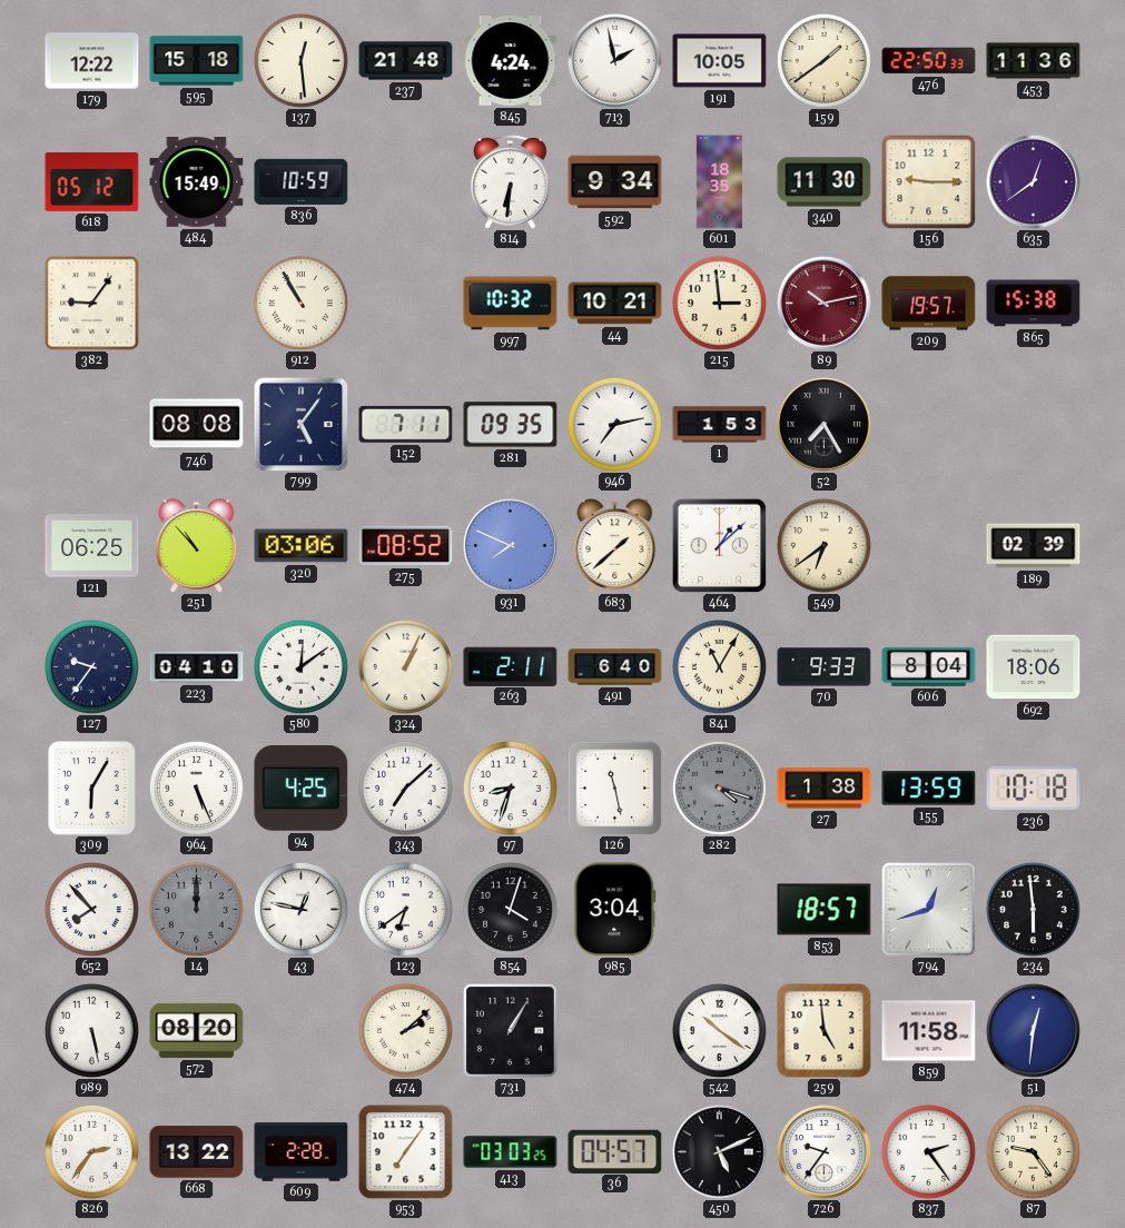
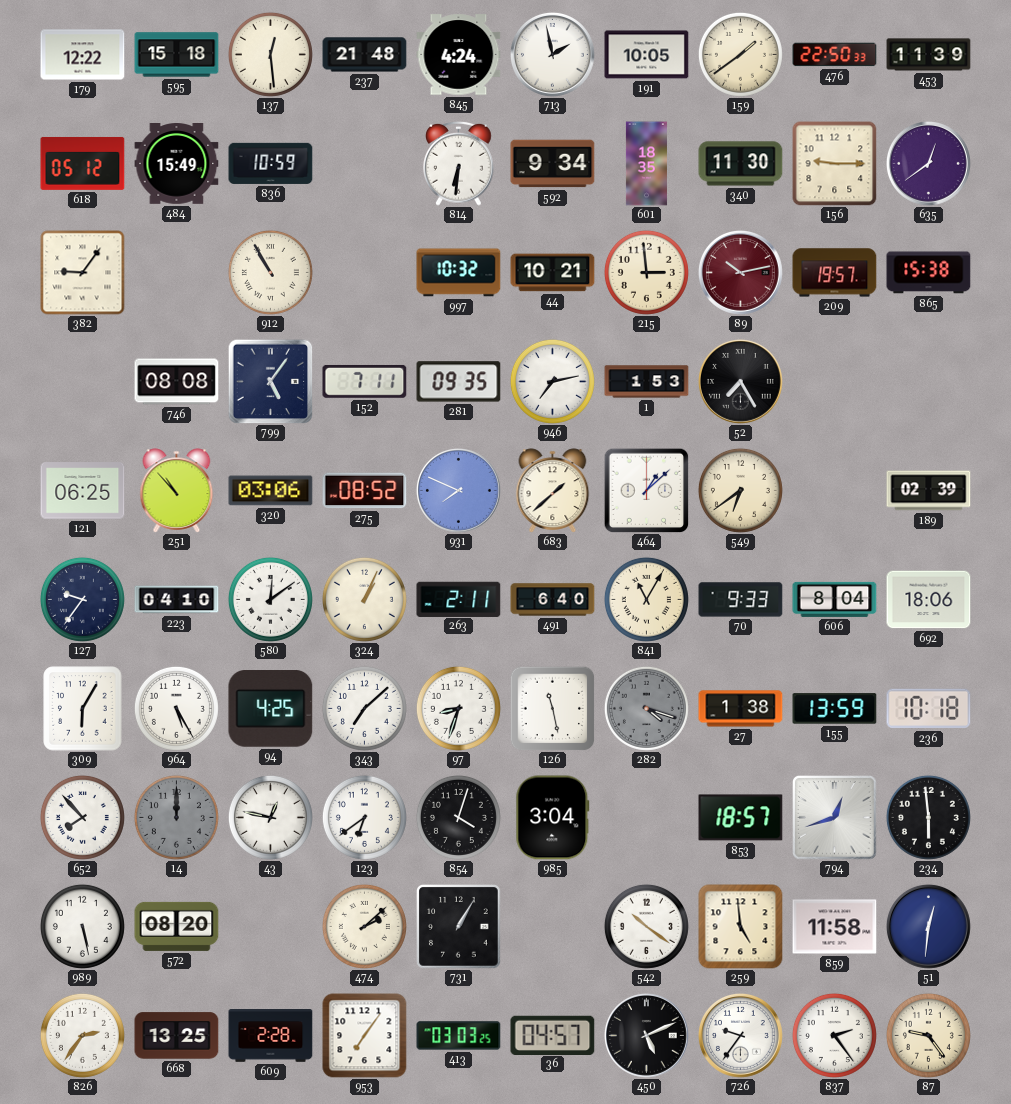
453: 11:36 -> 11:39 (929, 55)
964: 5:26 -> 5:25 (176, 708)
668: 13:22 -> 13:25 (177, 1036)
